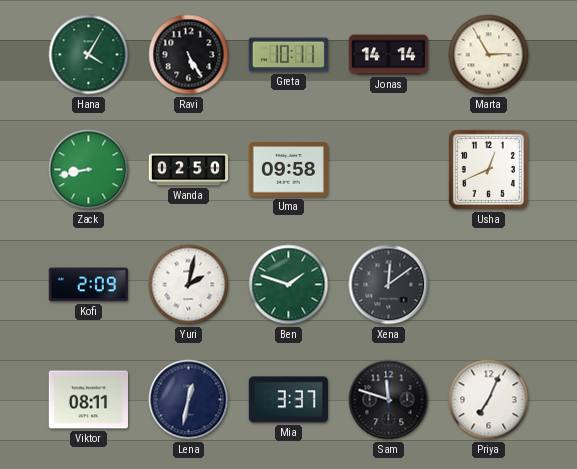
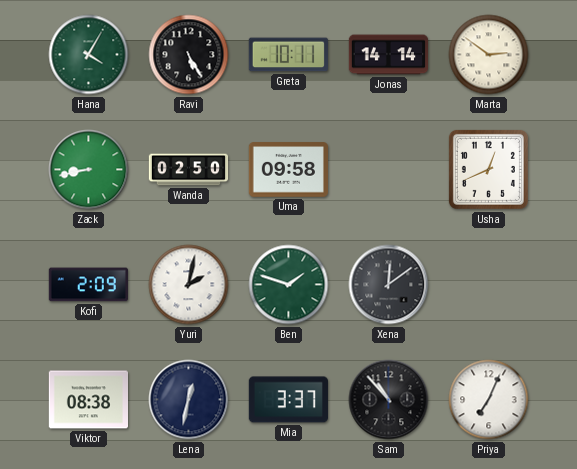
Marta: 2:55 -> 2:51 (489, 55)
Viktor: 08:11 -> 08:38 (88, 400)
Sam: 11:48 -> 10:53 (389, 400)
